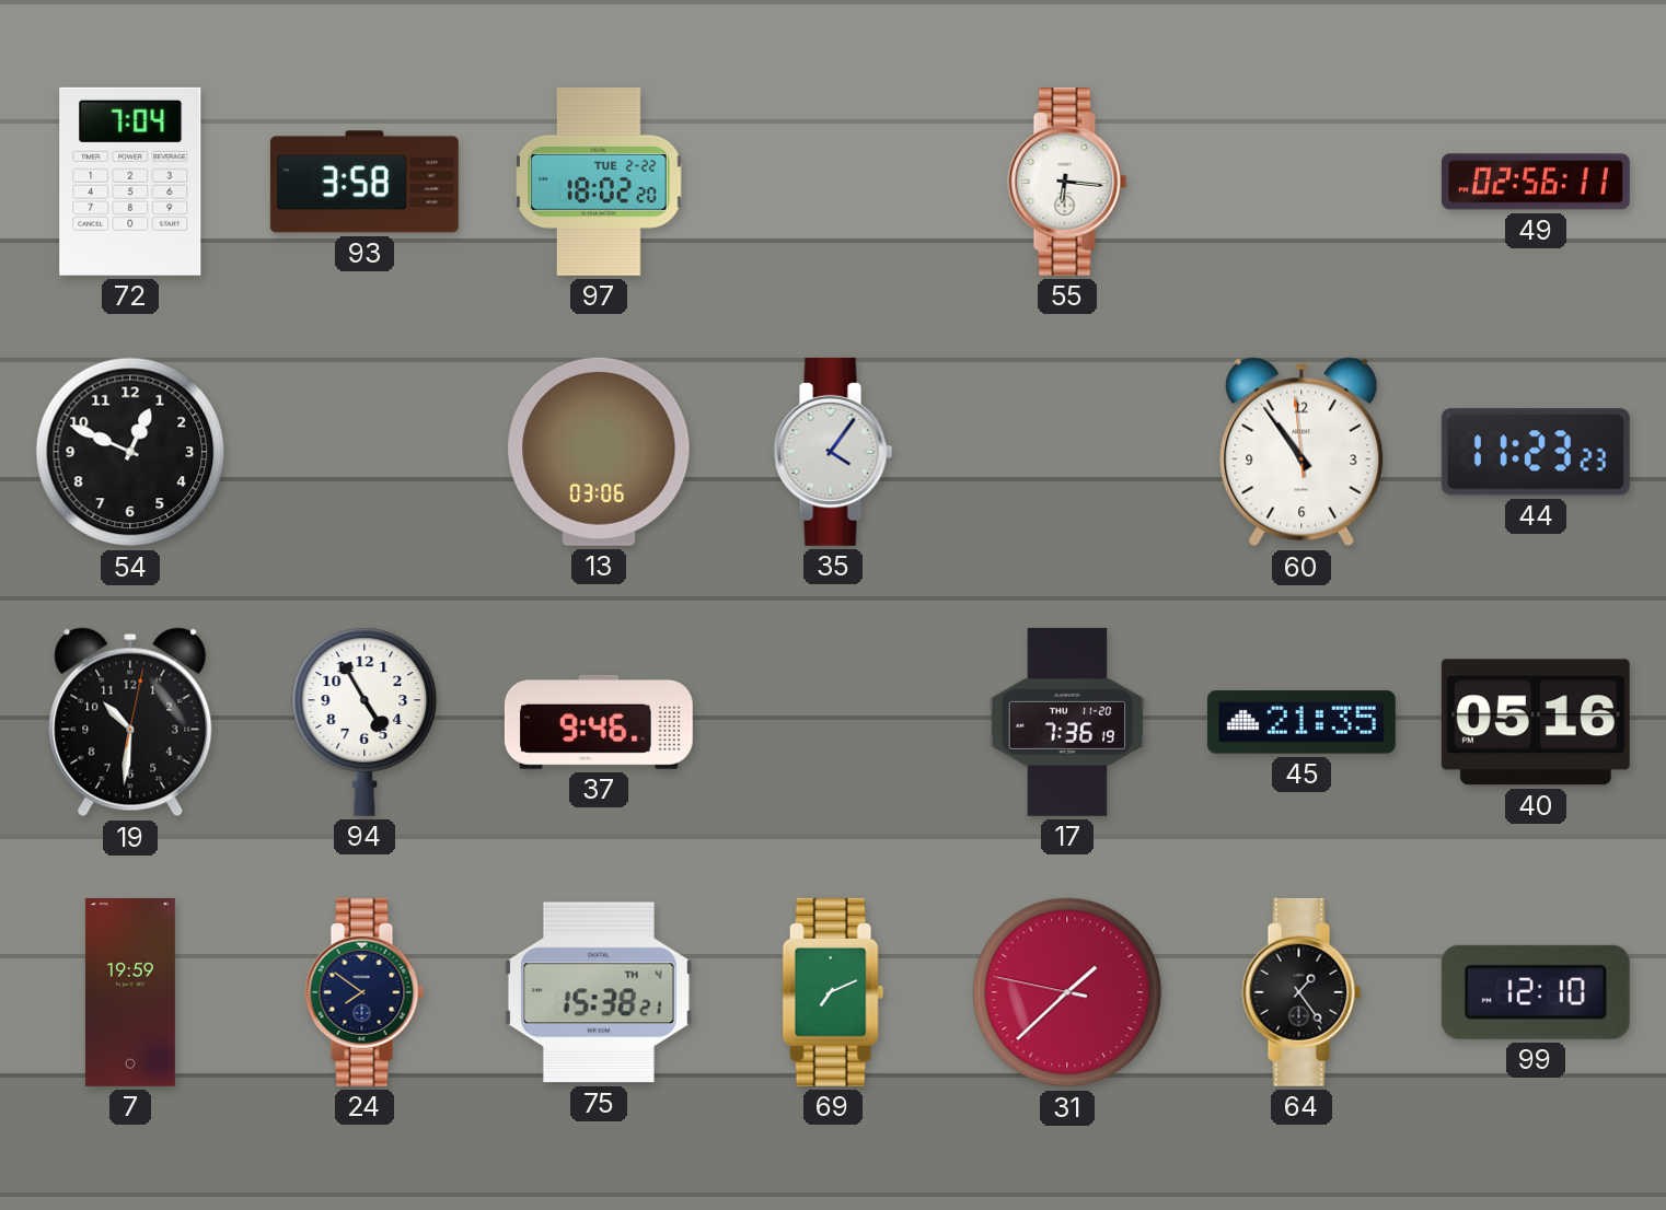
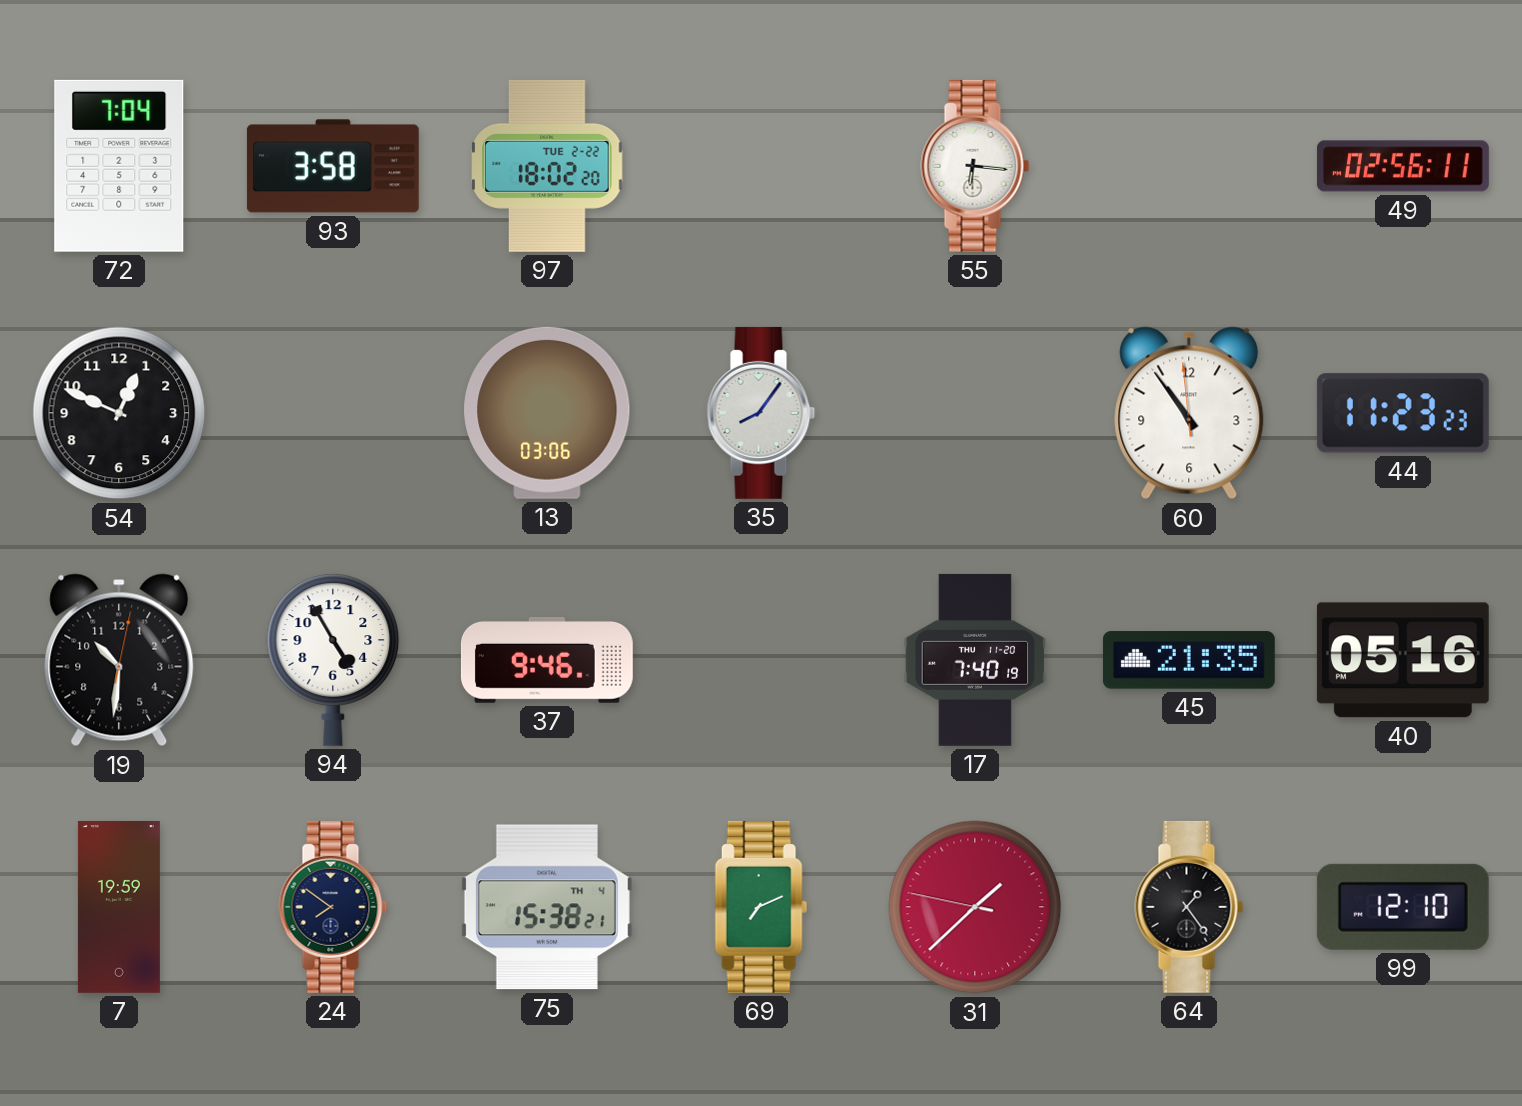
35: 4:06 -> 8:06 (761, 413)
17: 7:36 -> 7:40 (975, 660)
